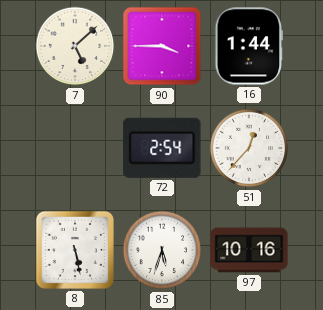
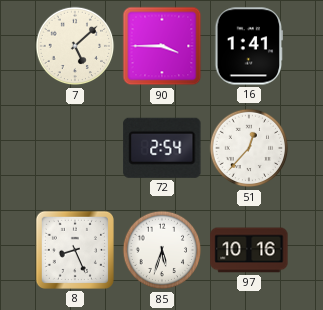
16: 1:44 -> 1:41 (248, 46)
8: 5:28 -> 8:26 (75, 250)
